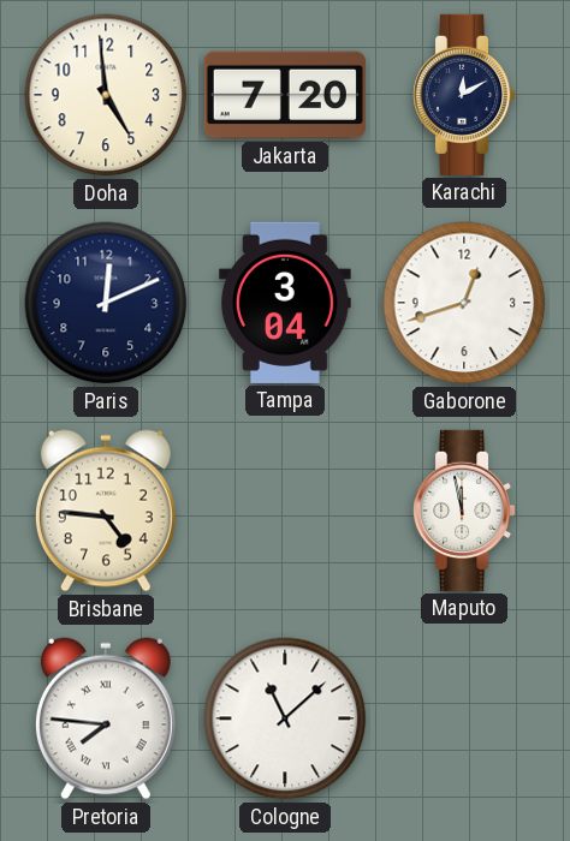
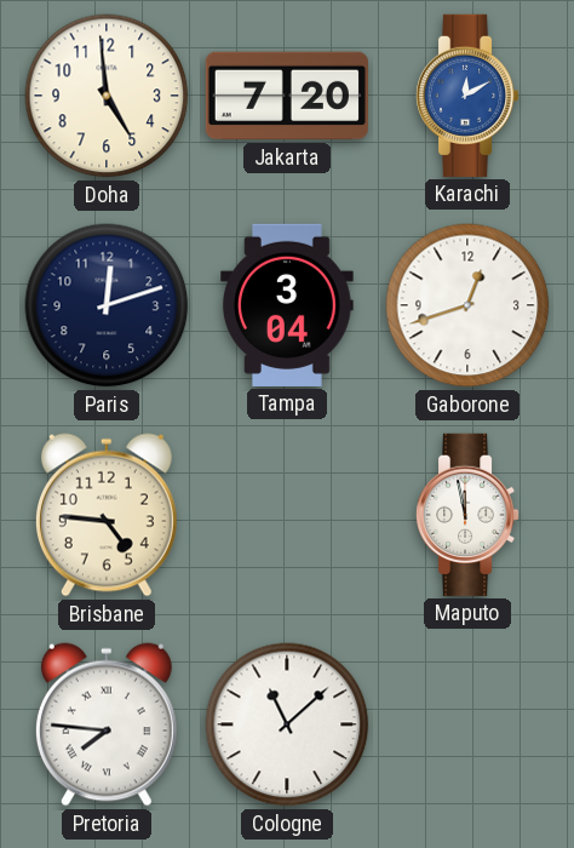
Karachi dial: navy -> blue (467, 96)
Paris: 12:11 -> 12:12 (107, 305)
